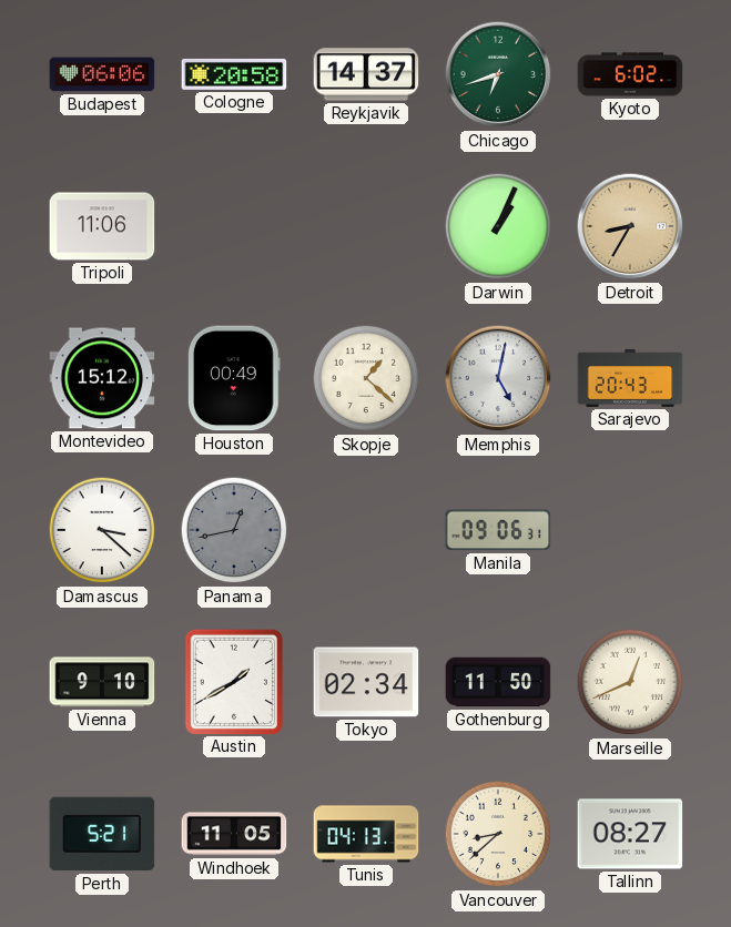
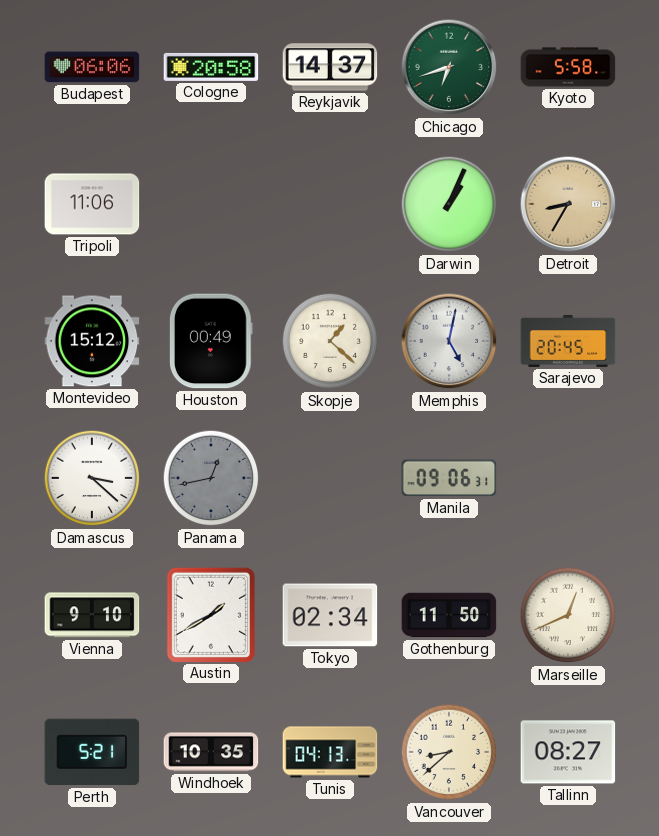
Kyoto: 6:02 -> 5:58 (568, 67)
Sarajevo: 20:43 -> 20:45 (568, 341)
Windhoek: 11:05 -> 10:35 (211, 752)
